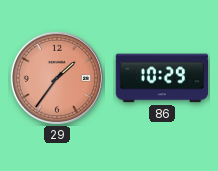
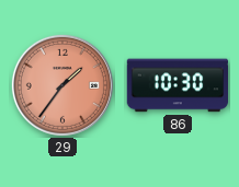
86: 10:29 -> 10:30 (178, 85)
